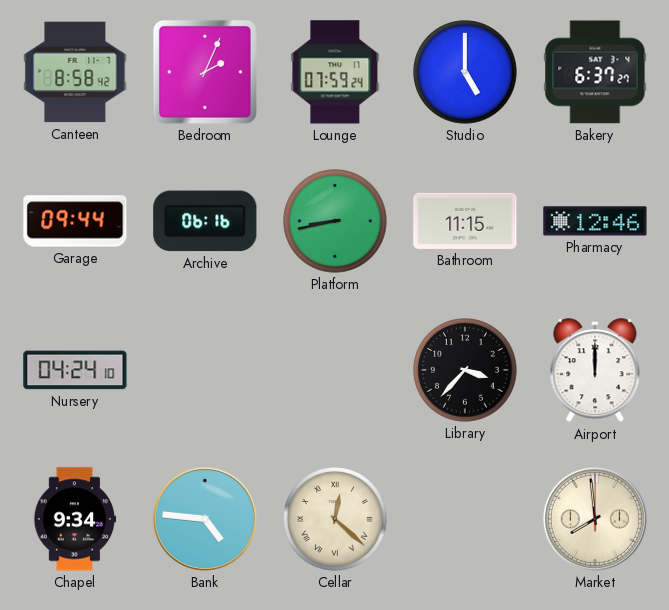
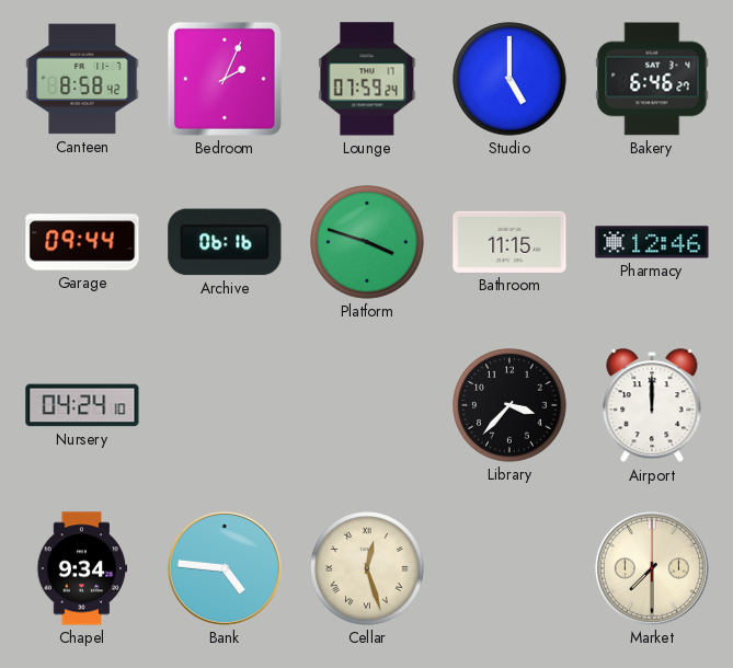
Bakery: 6:37 -> 6:46 (652, 79)
Platform: 8:43 -> 3:48 (367, 242)
Cellar: 12:22 -> 12:27 (367, 568)
Market: 7:59 -> 7:30 (652, 568)
